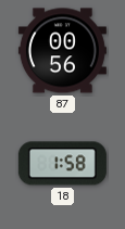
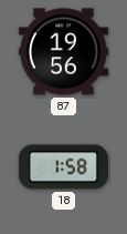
87: 00:56 -> 19:56 (63, 52)
